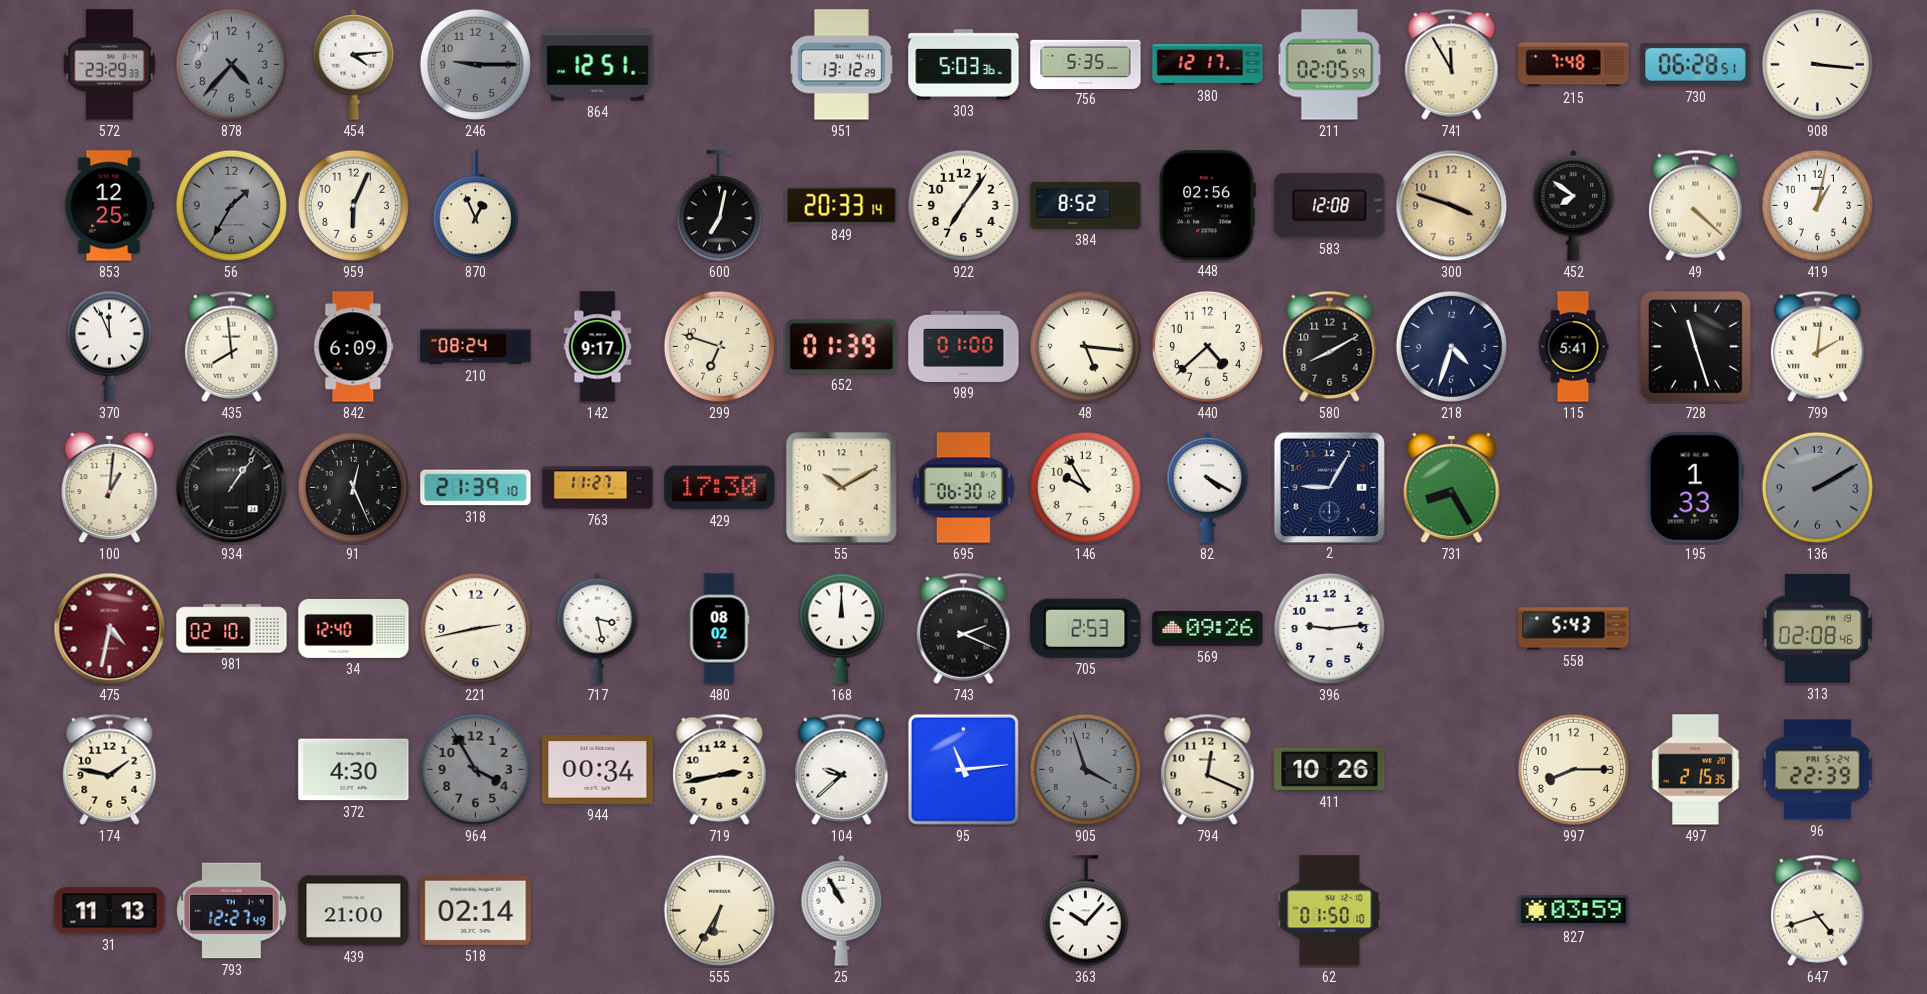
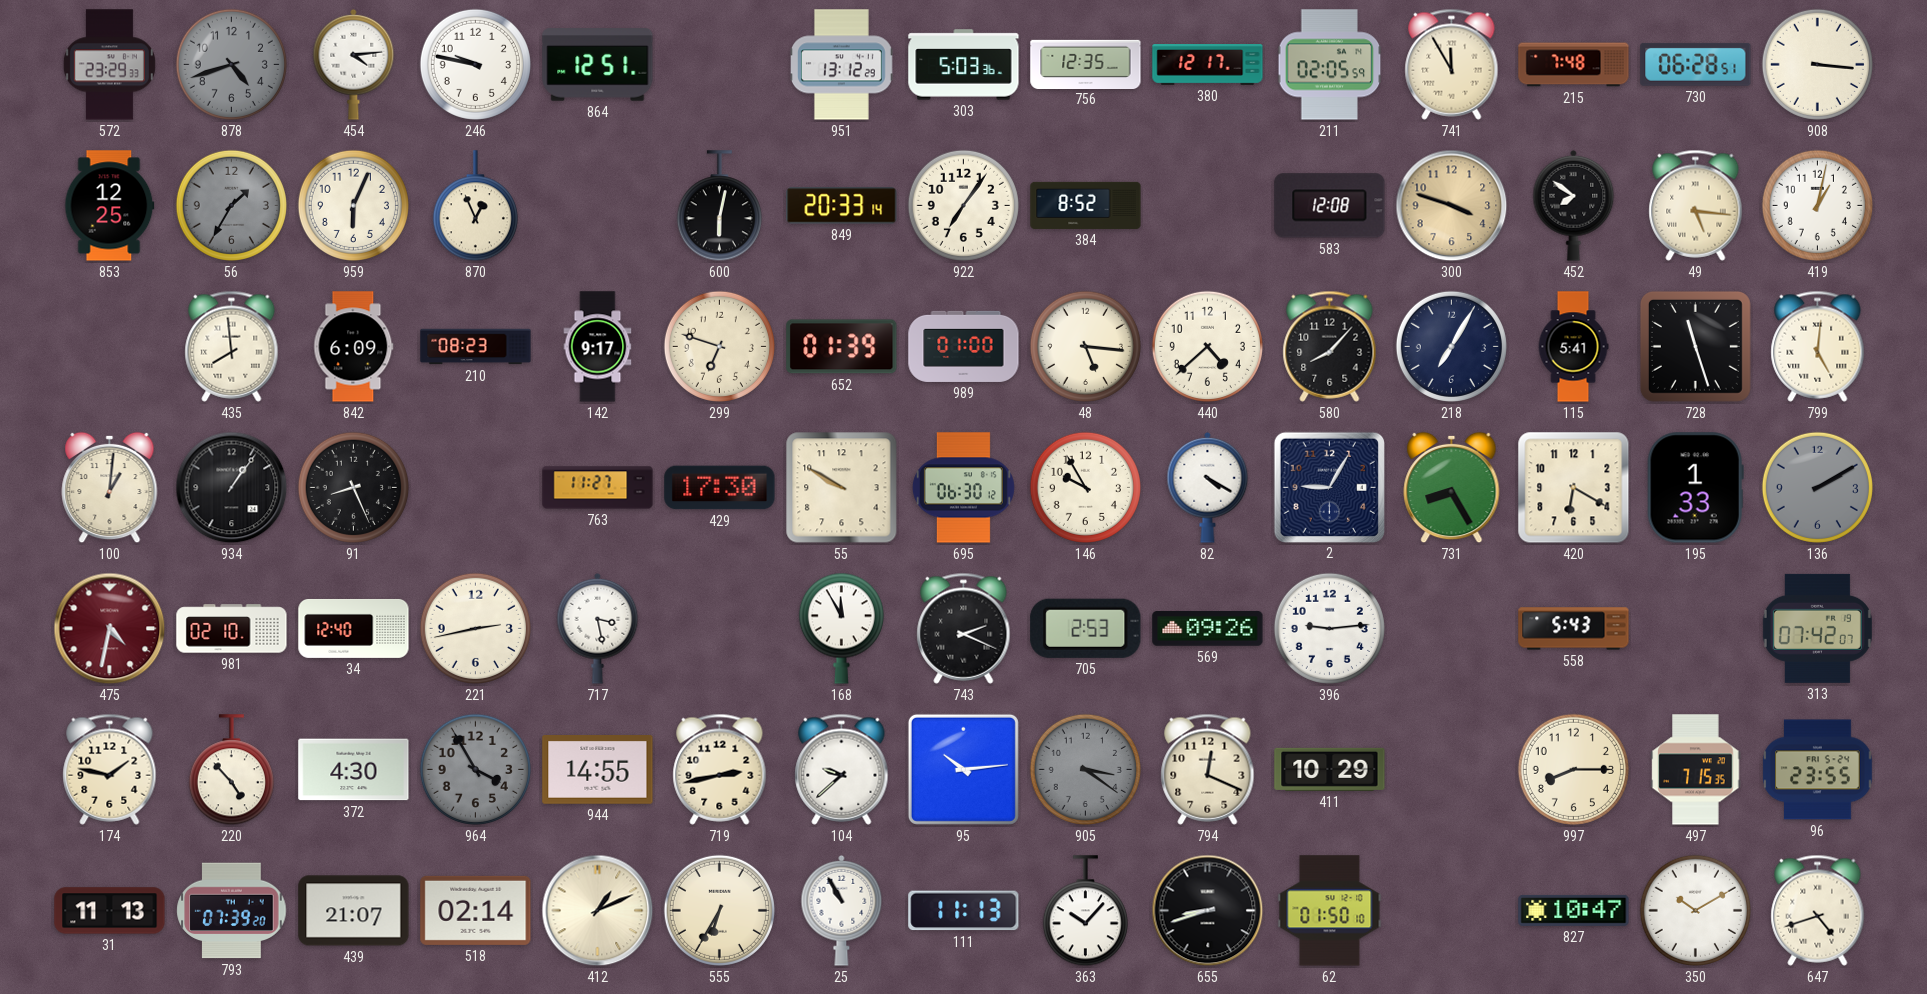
878: 4:37 -> 4:42 (231, 64)
246: 9:15 -> 9:47 (475, 64)
246 dial: grey -> white (475, 64)
756: 5:35 -> 12:35 (1086, 64)
600: 7:02 -> 6:02 (719, 206)
448: 02:56 -> none (1207, 206)
49: 4:22 -> 5:16 (1696, 205)
370: 11:56 -> none (109, 346)
210: 08:24 -> 08:23 (476, 347)
580: 8:10 -> 8:07 (1330, 346)
218: 4:33 -> 7:05 (1451, 346)
799: 2:01 -> 5:01 (1818, 346)
91: 12:26 -> 8:26 (353, 487)
318: 21:39 -> none (476, 488)
55: 10:10 -> 9:50 (842, 488)
420: none -> 6:20 (1574, 488)
480: 08:02 -> none (719, 629)
168: 12:00 -> 11:55 (841, 628)
313: 02:08 -> 07:42 (1817, 628)
220: none -> 4:53 (231, 770)
944: 00:34 -> 14:55 (598, 770)
95: 11:14 -> 10:14 (963, 769)
905: 3:57 -> 3:21 (1085, 769)
411: 10:26 -> 10:29 (1330, 769)
497: 2:15 -> 7:15 (1696, 770)
96: 22:39 -> 23:55 (1818, 770)
793: 12:27 -> 07:39 (232, 911)
439: 21:00 -> 21:07 (354, 911)
412: none -> 1:11 (598, 911)
111: none -> 11:13 (964, 911)
655: none -> 8:42 (1208, 911)
827: 03:59 -> 10:47 (1574, 910)
350: none -> 10:10 (1695, 910)
